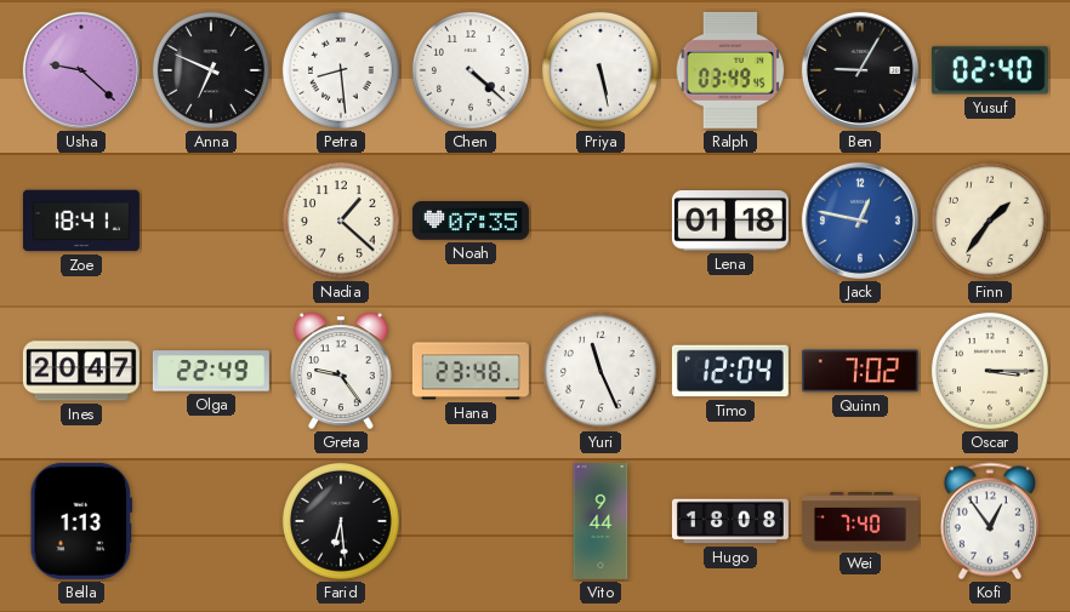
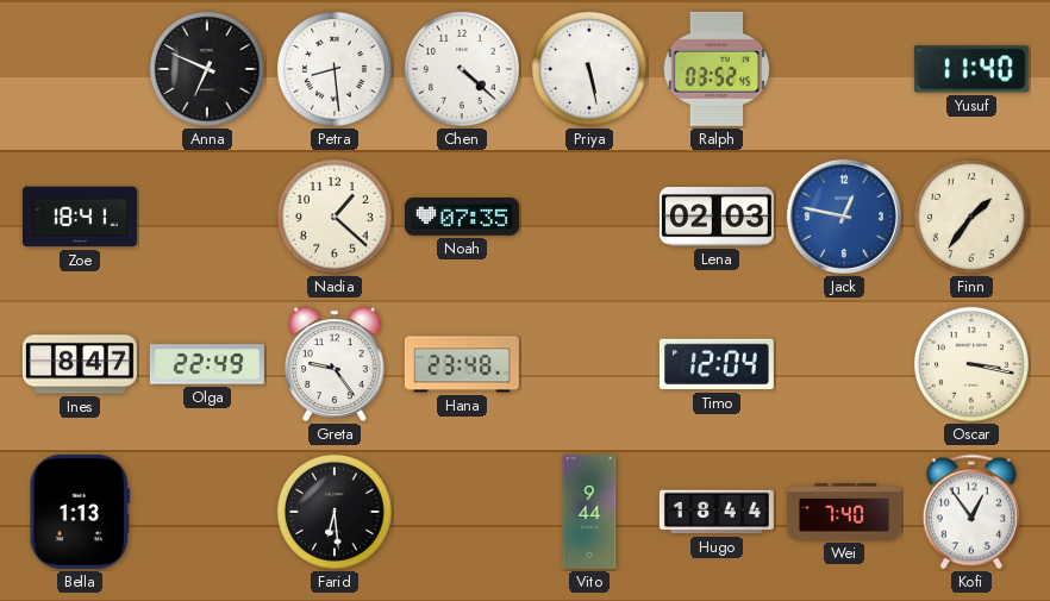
Usha: 9:22 -> none (81, 70)
Ralph: 03:49 -> 03:52 (717, 69)
Ben: 9:05 -> none (860, 70)
Yusuf: 02:40 -> 11:40 (971, 69)
Lena: 01:18 -> 02:03 (717, 218)
Ines: 20:47 -> 8:47 (80, 364)
Yuri: 11:26 -> none (601, 371)
Quinn: 7:02 -> none (860, 371)
Oscar: 3:15 -> 3:17 (971, 364)
Hugo: 18:08 -> 18:44 (717, 512)
